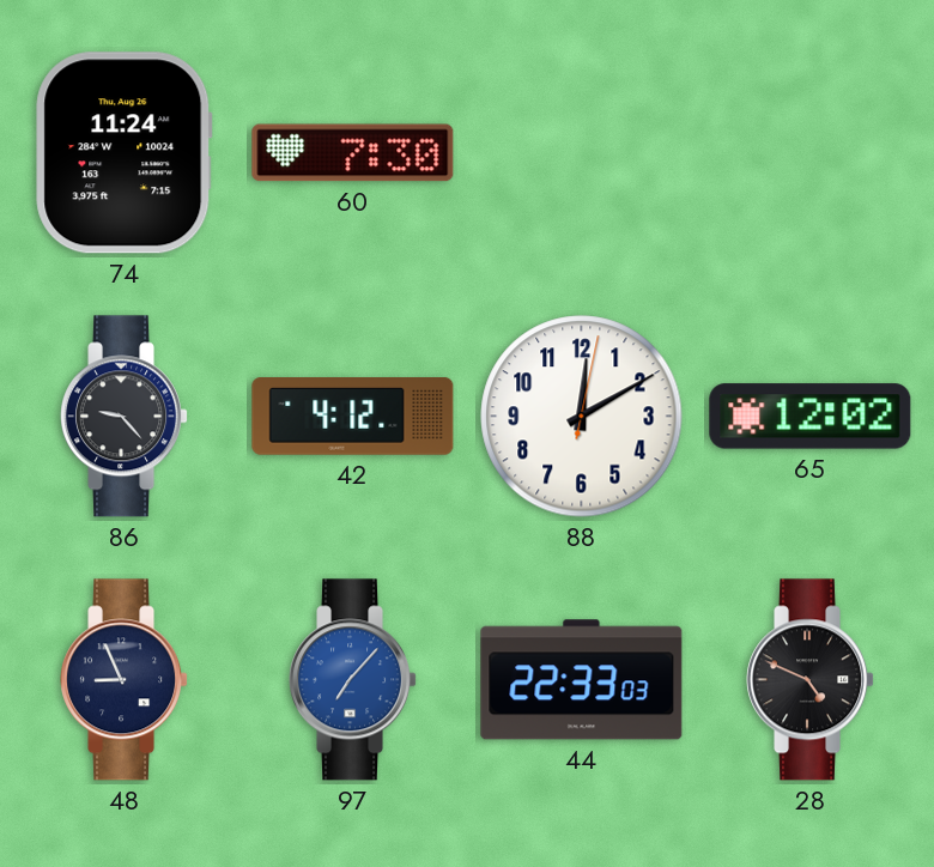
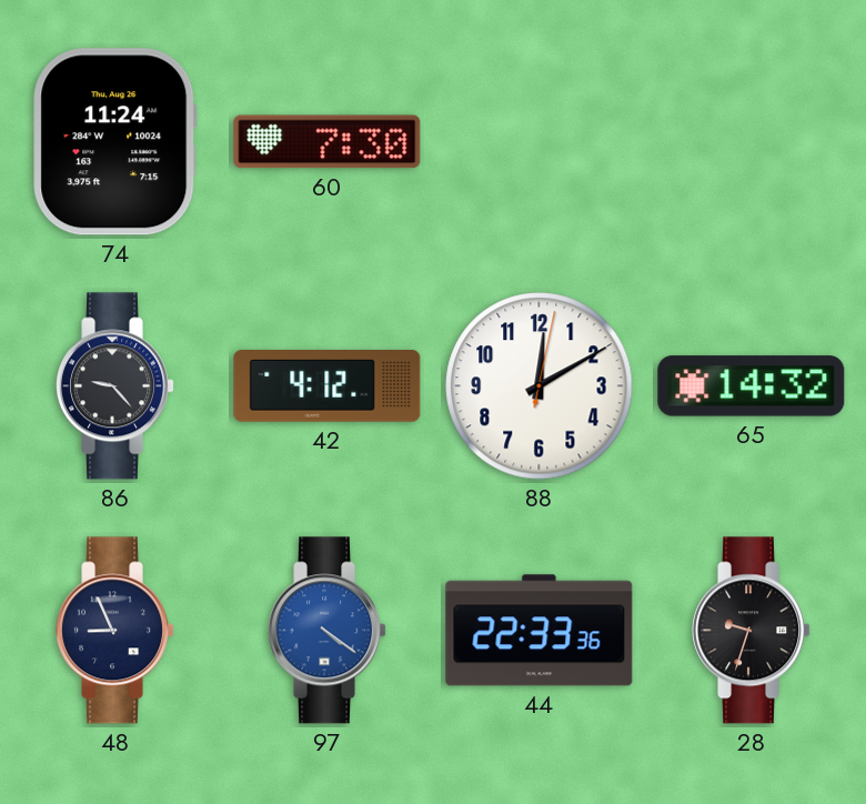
65: 12:02 -> 14:32 (752, 386)
97: 7:07 -> 4:21 (328, 631)
44: 22:33:03 -> 22:33:36 (540, 631)
28: 4:49 -> 9:33 (752, 631)
